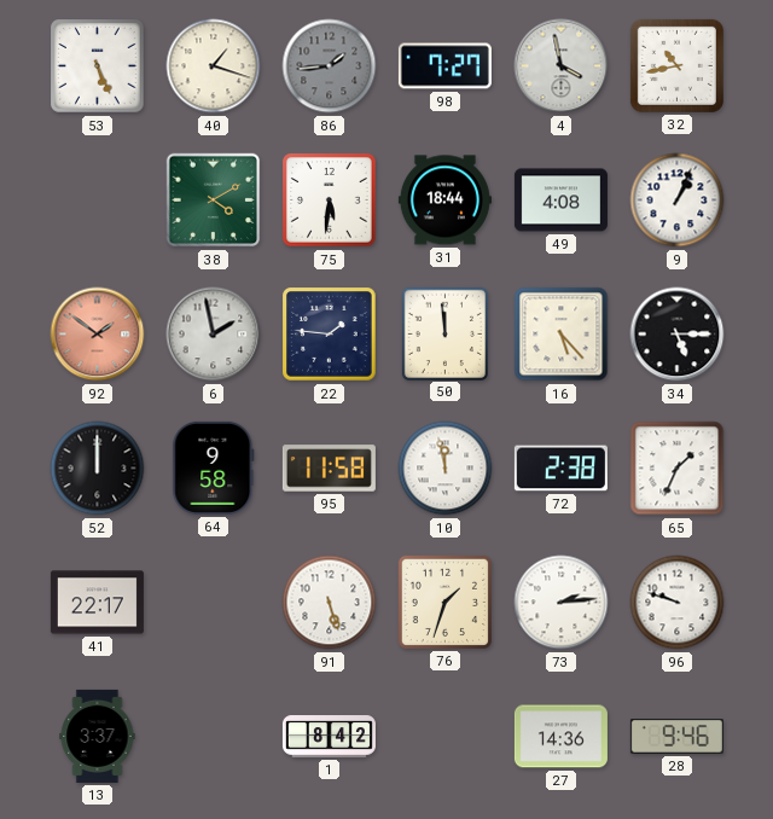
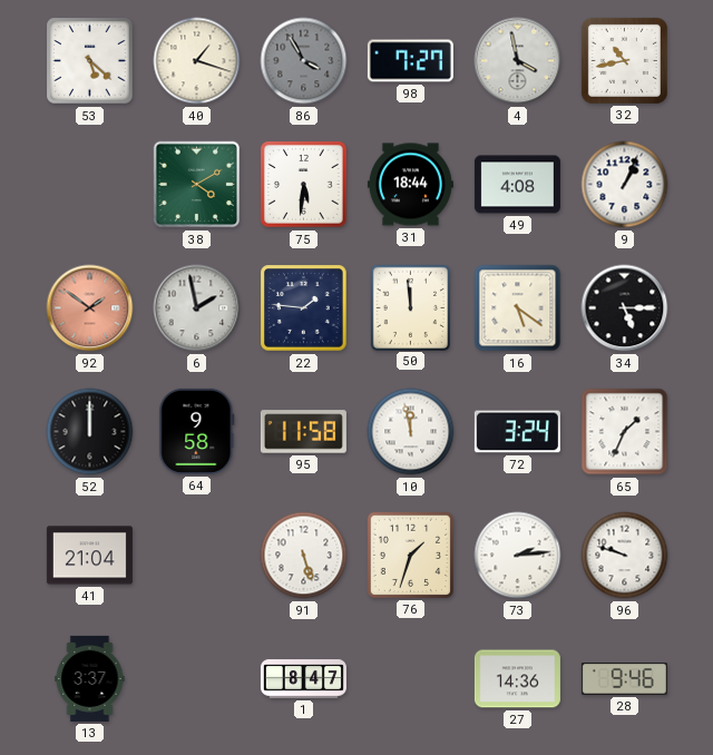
53: 5:26 -> 5:22 (90, 61)
86: 1:44 -> 3:55 (304, 61)
16: 5:23 -> 5:21 (518, 308)
72: 2:38 -> 3:24 (517, 432)
41: 22:17 -> 21:04 (89, 556)
1: 8:42 -> 8:47 (303, 679)
